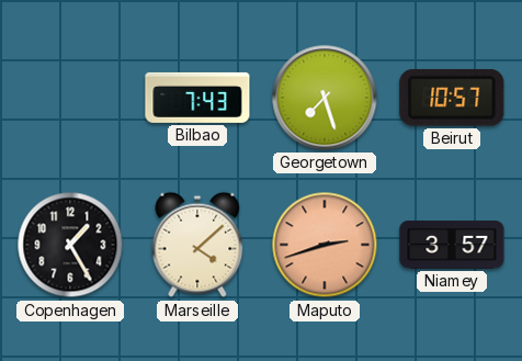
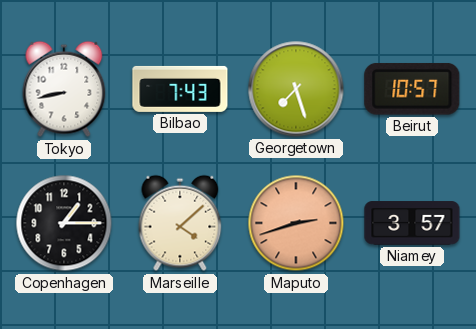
Tokyo: none -> 8:43 (64, 89)
Copenhagen: 1:25 -> 1:15 (64, 223)
